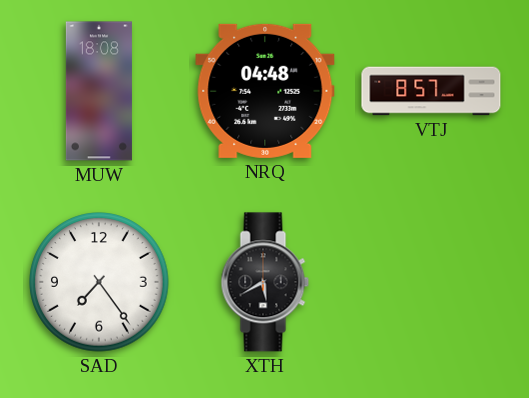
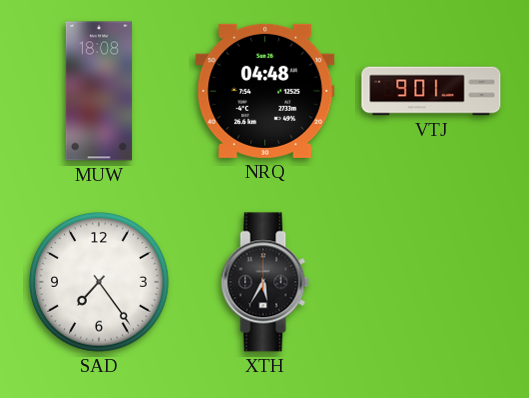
VTJ: 8:57 -> 9:01 (431, 91)
XTH: 5:40 -> 5:35 (265, 282)
